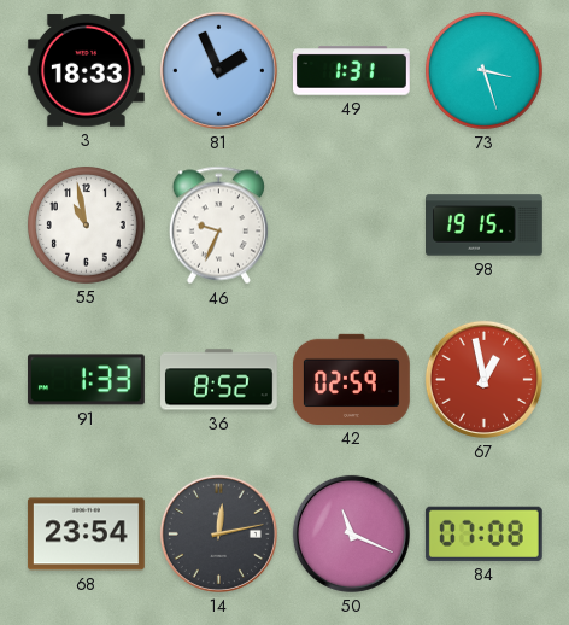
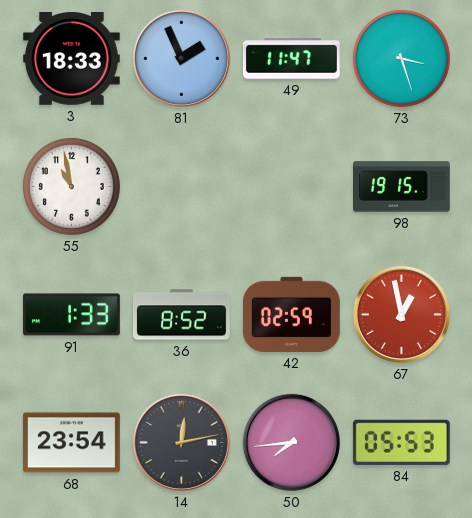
49: 1:31 -> 11:47 (291, 59)
46: 9:34 -> none (218, 226)
50: 11:19 -> 7:44 (291, 442)
84: 07:08 -> 05:53 (401, 442)
